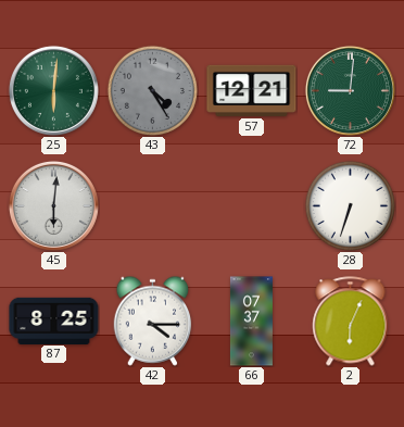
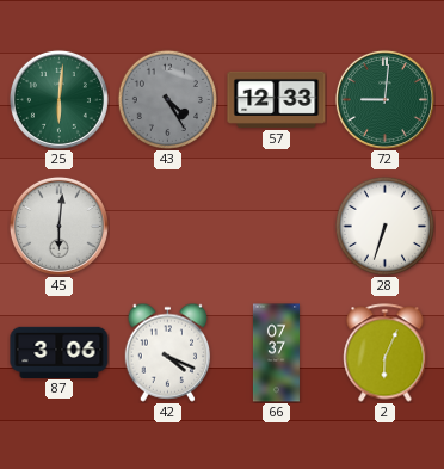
57: 12:21 -> 12:33 (277, 99)
87: 8:25 -> 3:06 (60, 352)
42: 4:15 -> 4:19 (168, 352)
